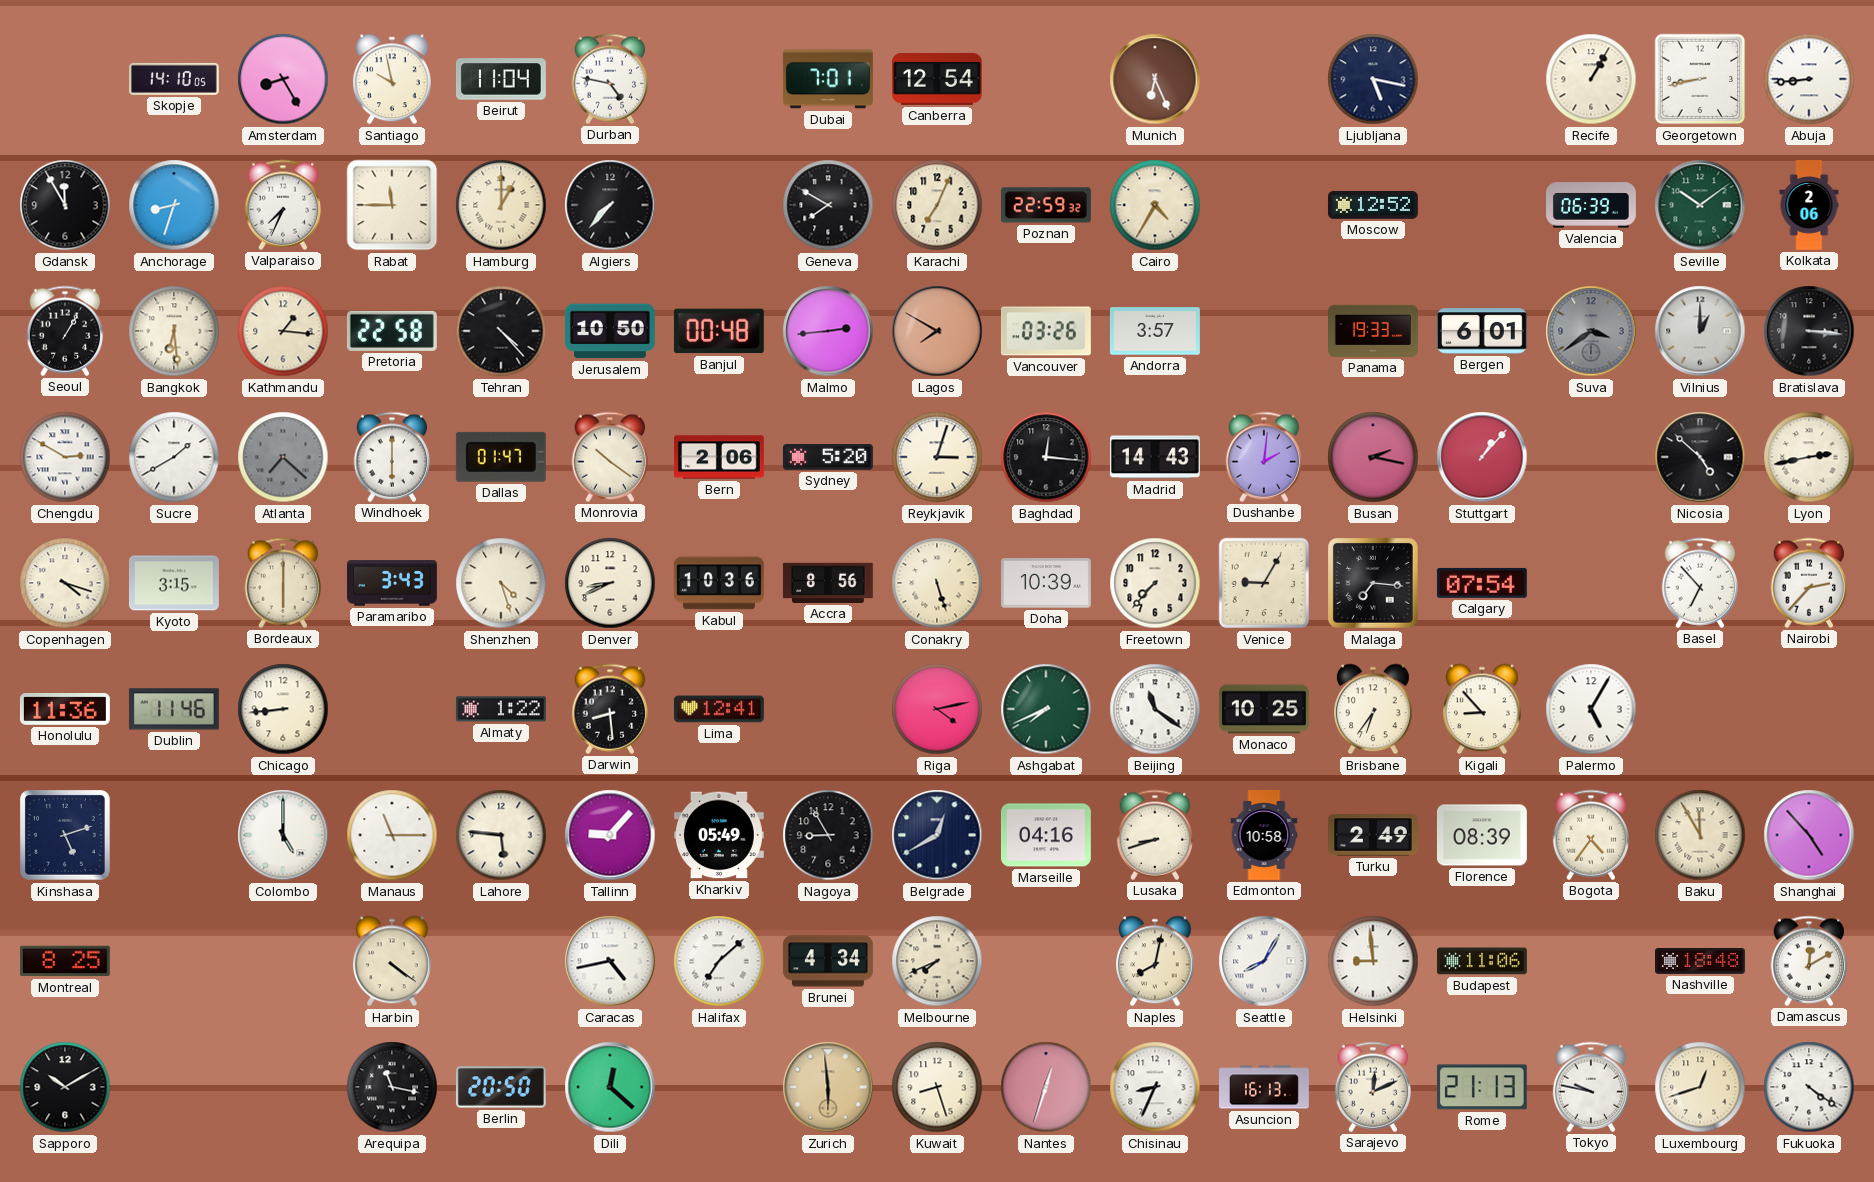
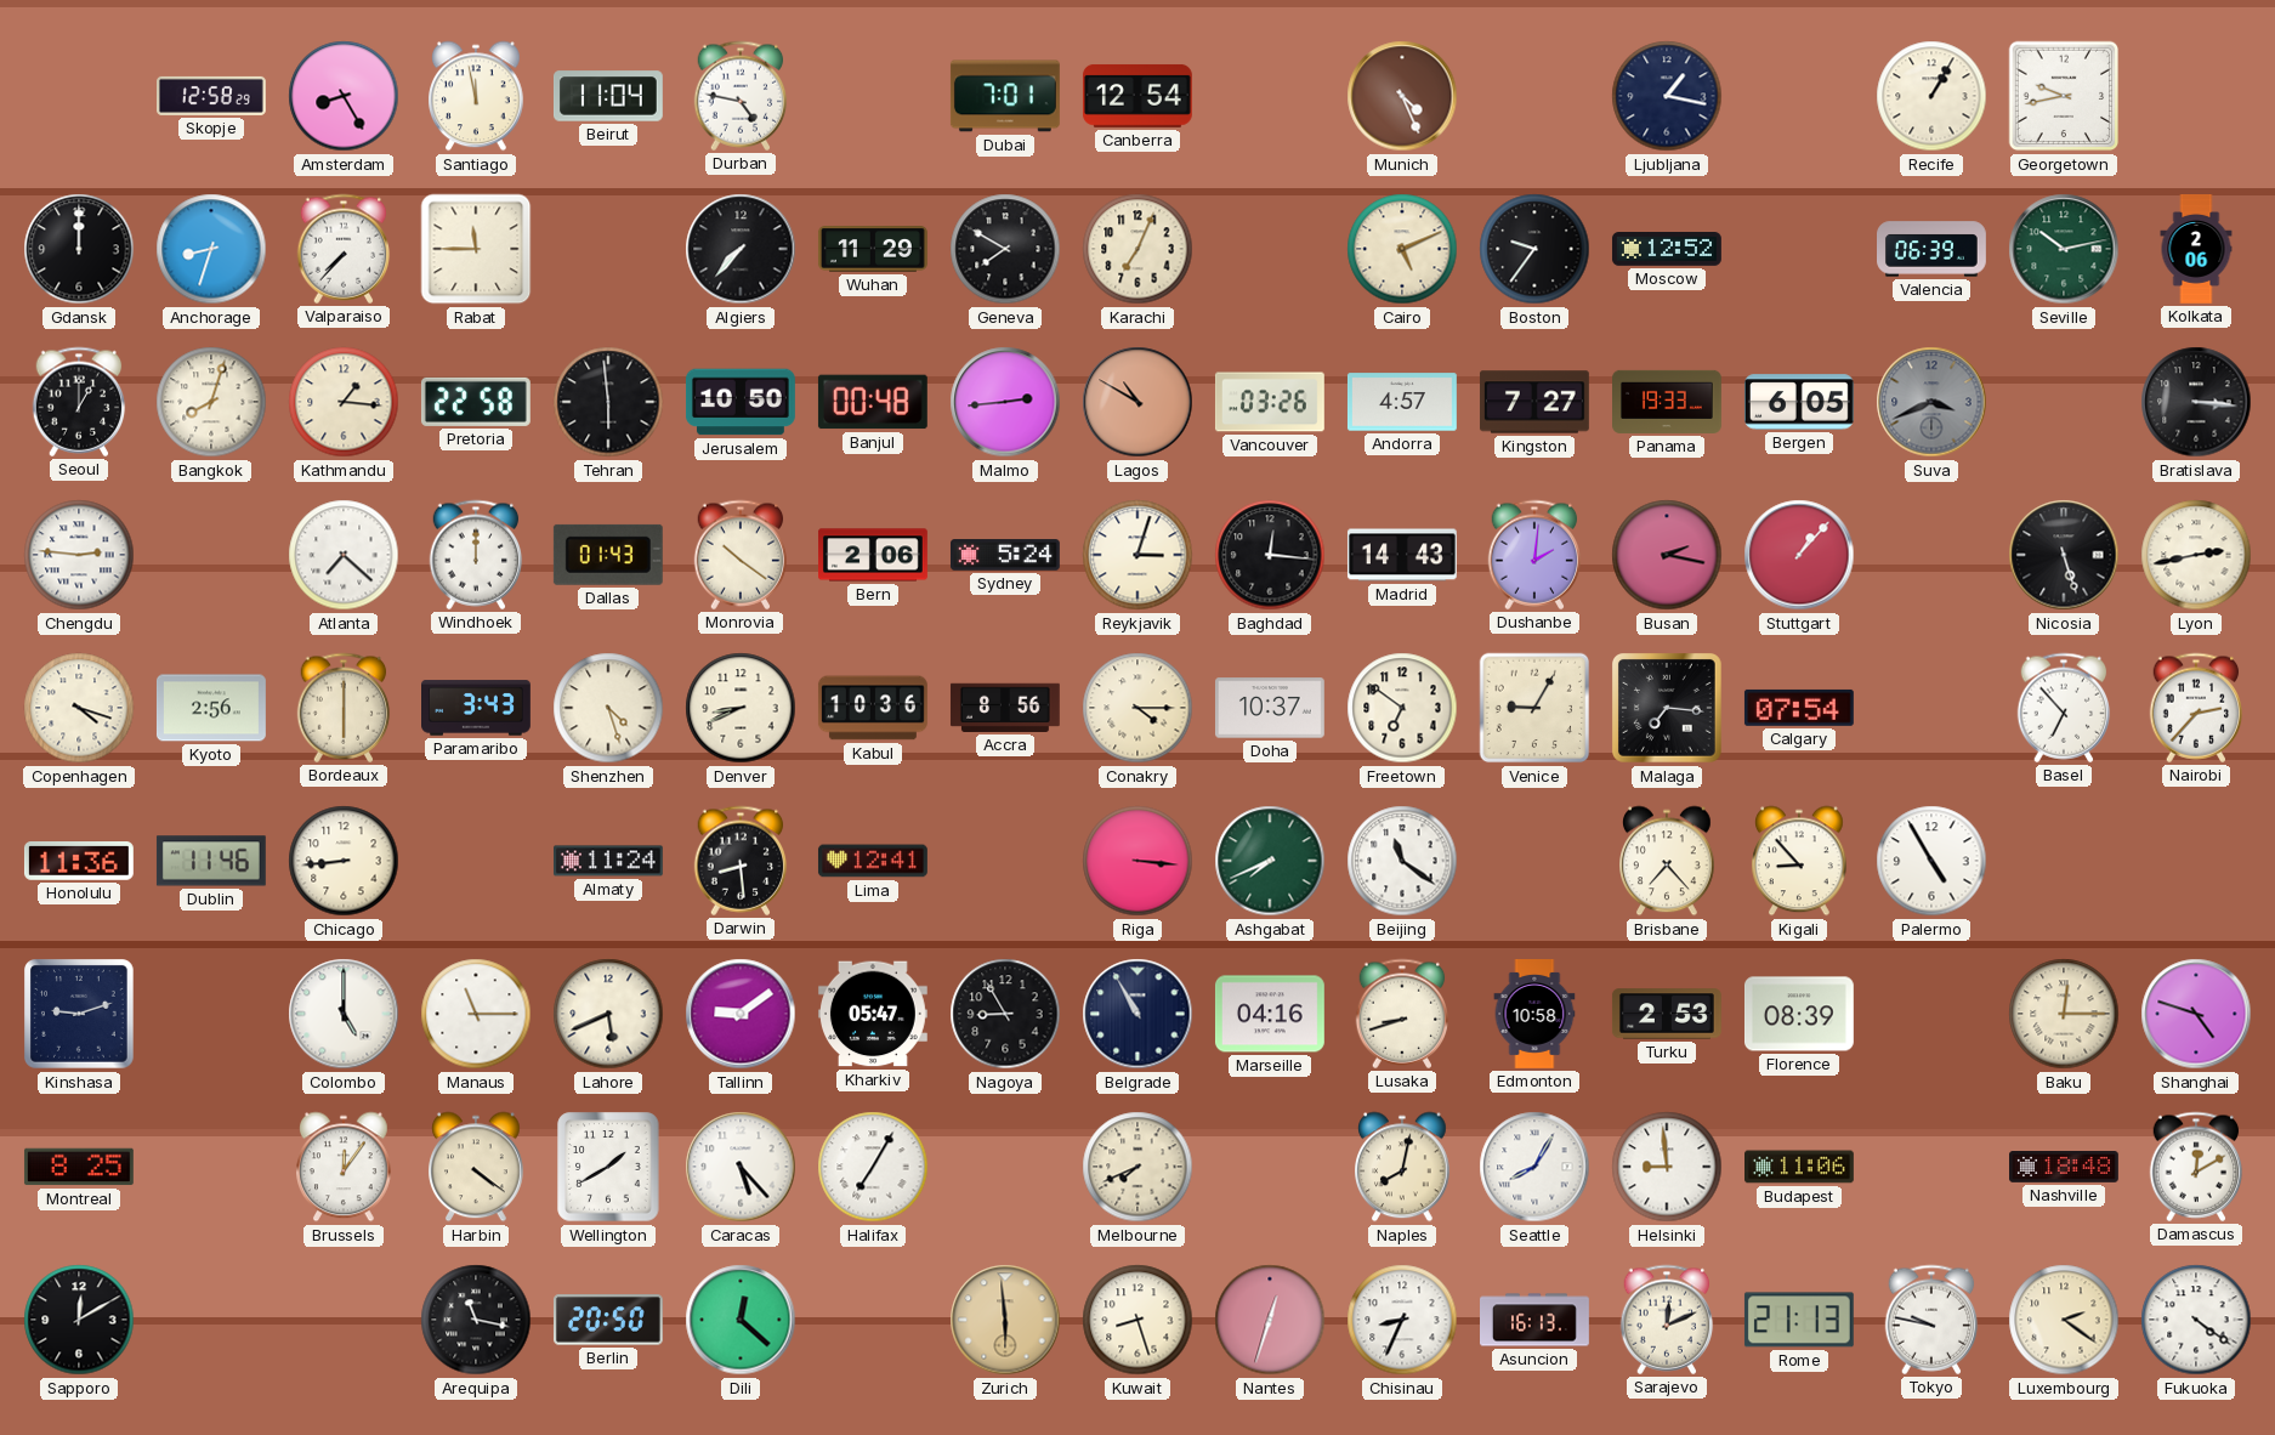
Skopje: 14:10 -> 12:58 (212, 96)
Santiago: 9:58 -> 11:58 (477, 96)
Munich: 6:26 -> 4:26 (1402, 96)
Ljubljana: 5:17 -> 1:17 (1667, 96)
Georgetown: 8:43 -> 9:43 (2064, 96)
Abuja: 8:44 -> none (1809, 79)
Gdansk: 11:55 -> 12:00 (79, 249)
Valparaiso: 7:34 -> 7:37 (344, 249)
Hamburg: 1:00 -> none (501, 205)
Wuhan: none -> 11:29 (873, 249)
Poznan: 22:59 -> none (1046, 205)
Cairo: 4:35 -> 5:11 (1402, 249)
Boston: none -> 9:36 (1534, 249)
Seville: 10:09 -> 10:13 (2064, 249)
Seoul: 1:05 -> 1:00 (79, 402)
Bangkok: 6:29 -> 8:03 (211, 402)
Tehran: 4:23 -> 5:59 (608, 402)
Lagos: 7:50 -> 10:50 (1137, 402)
Andorra: 3:57 -> 4:57 (1402, 402)
Kingston: none -> 7:27 (1534, 402)
Bergen: 6:01 -> 6:05 (1799, 402)
Suva: 3:39 -> 3:41 (1931, 402)
Vilnius: 1:00 -> none (1700, 331)
Chengdu: 2:50 -> 2:46 (79, 555)
Sucre: 1:40 -> none (174, 457)
Atlanta dial: grey -> white (344, 555)
Windhoek: 6:00 -> 12:00 (476, 555)
Dallas: 01:47 -> 01:43 (608, 555)
Sydney: 5:20 -> 5:24 (1005, 555)
Nicosia: 4:52 -> 5:27 (2064, 555)
Kyoto: 3:15 -> 2:56 (211, 708)
Conakry: 5:27 -> 4:15 (1137, 708)
Doha: 10:39 -> 10:37 (1270, 708)
Freetown: 7:37 -> 6:51 (1402, 708)
Almaty: 1:22 -> 11:24 (608, 861)
Riga: 4:13 -> 3:16 (1137, 861)
Monaco: 10:25 -> none (1264, 709)
Brisbane: 6:36 -> 7:23 (1668, 861)
Palermo: 5:05 -> 4:55 (1931, 861)
Kinshasa: 5:12 -> 9:12 (80, 1015)
Lahore: 5:46 -> 5:41 (608, 1014)
Tallinn: 9:07 -> 9:09 (741, 1014)
Kharkiv: 05:49 -> 05:47 (873, 1014)
Belgrade: 12:40 -> 10:55 (1137, 1014)
Turku: 2:49 -> 2:53 (1667, 1014)
Bogota: 4:36 -> none (1591, 835)
Baku: 11:55 -> 12:15 (2064, 1014)
Shanghai: 4:53 -> 4:48 (2196, 1014)
Brussels: none -> 12:06 (345, 1167)
Wellington: none -> 1:40 (608, 1167)
Caracas: 4:43 -> 5:23 (741, 1167)
Halifax: 7:08 -> 7:05 (873, 1167)
Brunei: 4:34 -> none (828, 961)
Sapporo: 10:10 -> 12:10 (79, 1320)
Luxembourg: 12:42 -> 2:21 (2064, 1320)
